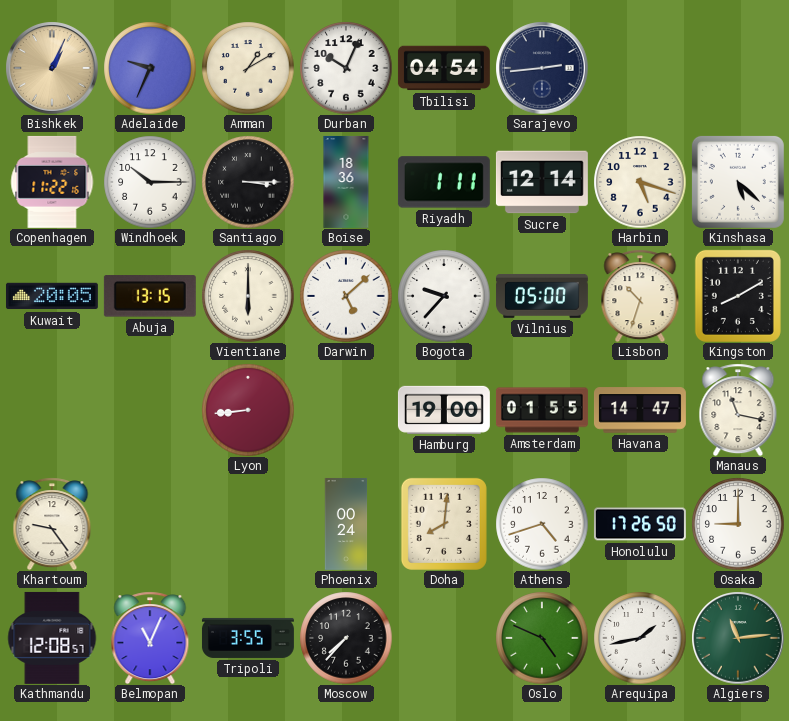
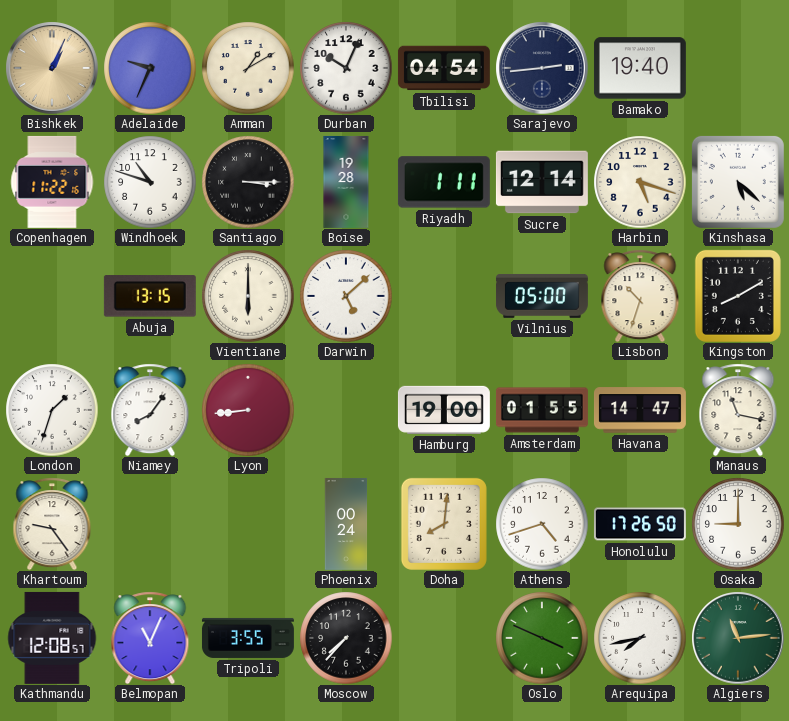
Bamako: none -> 19:40 (640, 68)
Windhoek: 10:15 -> 10:48 (150, 182)
Boise: 18:36 -> 19:28 (346, 182)
Kuwait: 20:05 -> none (52, 296)
Bogota: 9:37 -> none (444, 296)
London: none -> 1:33 (52, 410)
Niamey: none -> 8:06 (150, 410)
Oslo: 4:49 -> 3:49 (542, 638)
Arequipa: 1:43 -> 7:43 (640, 638)
